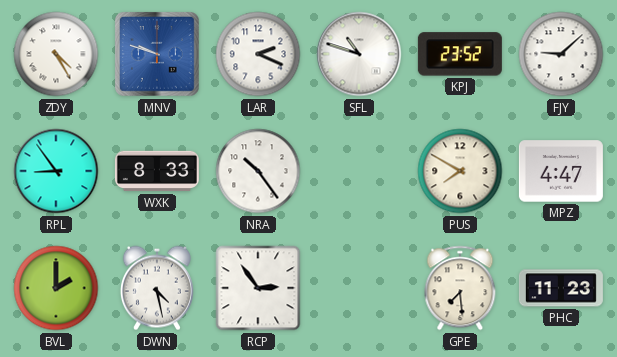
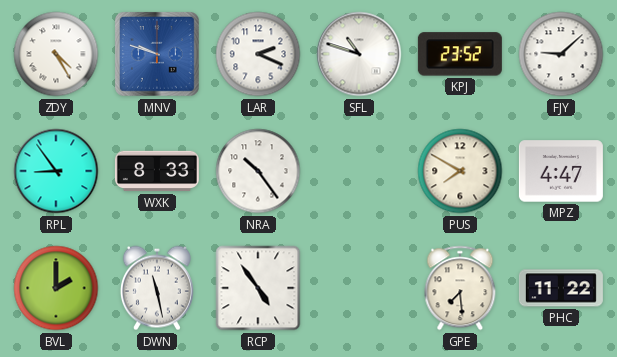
DWN: 4:28 -> 11:28 (157, 288)
RCP: 2:54 -> 4:54 (258, 288)
PHC: 11:23 -> 11:22 (561, 288)
